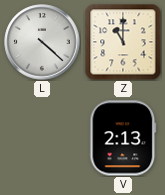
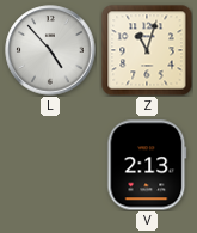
L: 4:22 -> 4:53 (50, 50)
Z: 11:00 -> 11:03 (147, 50)
